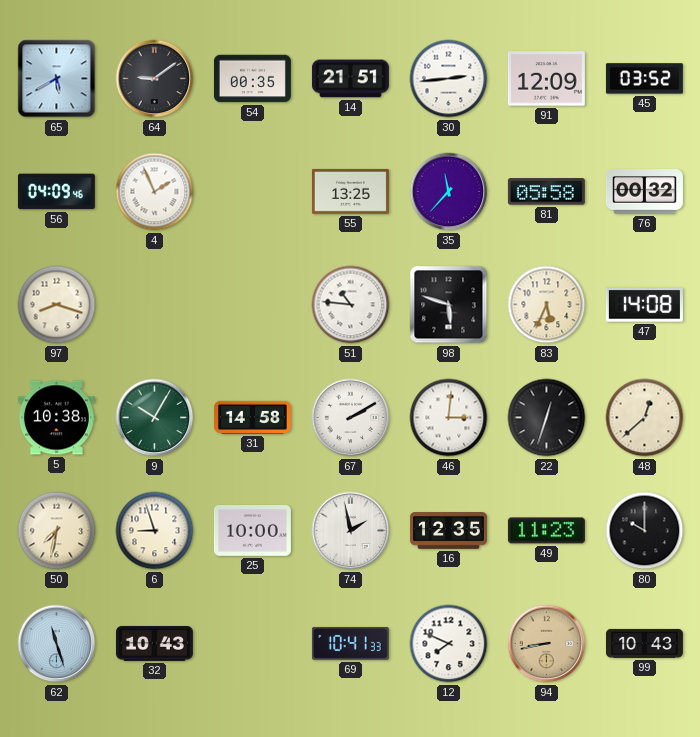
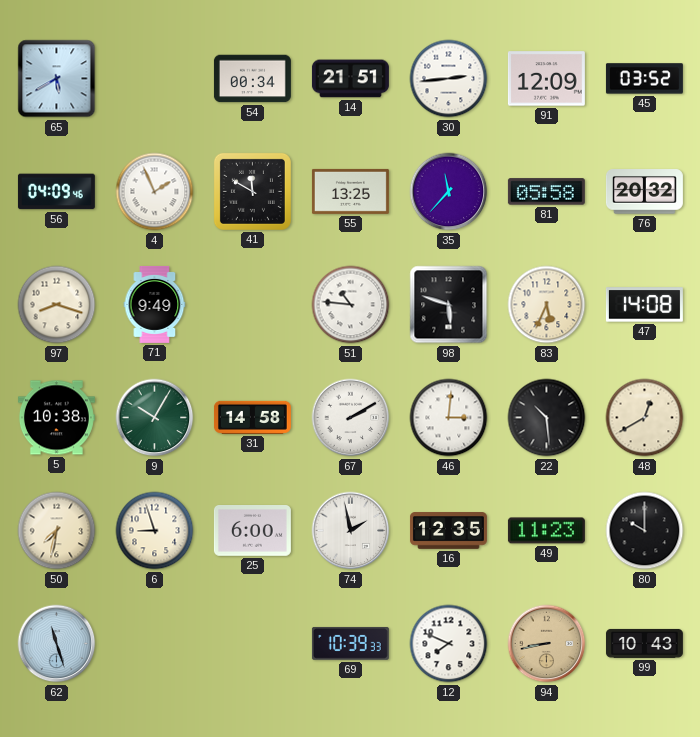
64: 9:09 -> none (155, 79)
54: 00:35 -> 00:34 (252, 79)
41: none -> 11:50 (252, 191)
76: 00:32 -> 20:32 (644, 192)
71: none -> 9:49 (155, 304)
22: 12:33 -> 10:29 (547, 418)
48: 12:38 -> 12:40 (645, 418)
25: 10:00 -> 6:00 (252, 531)
32: 10:43 -> none (154, 644)
69: 10:41 -> 10:39 (350, 643)
